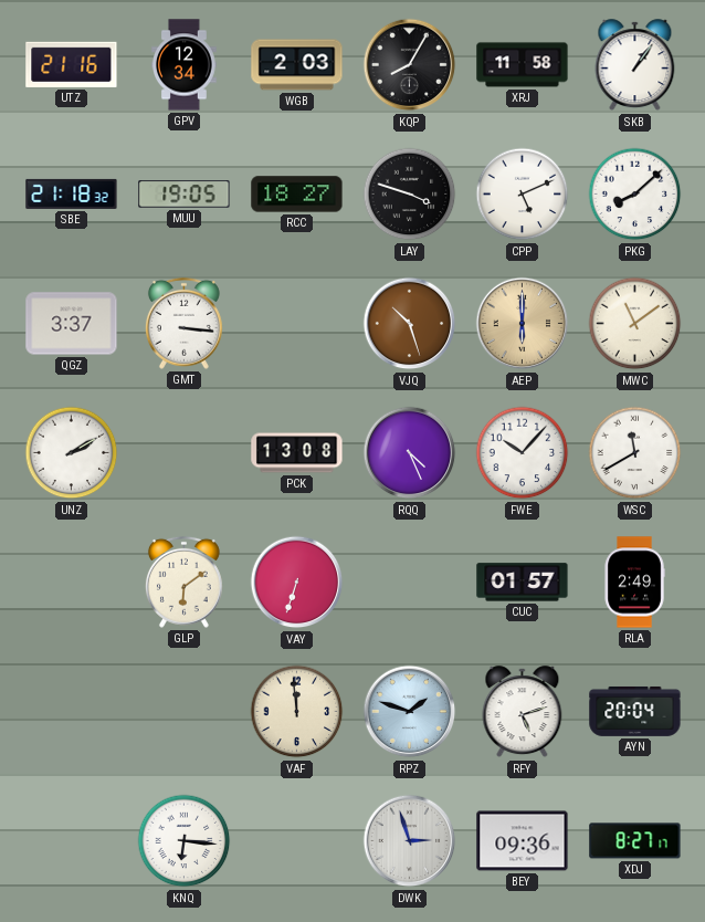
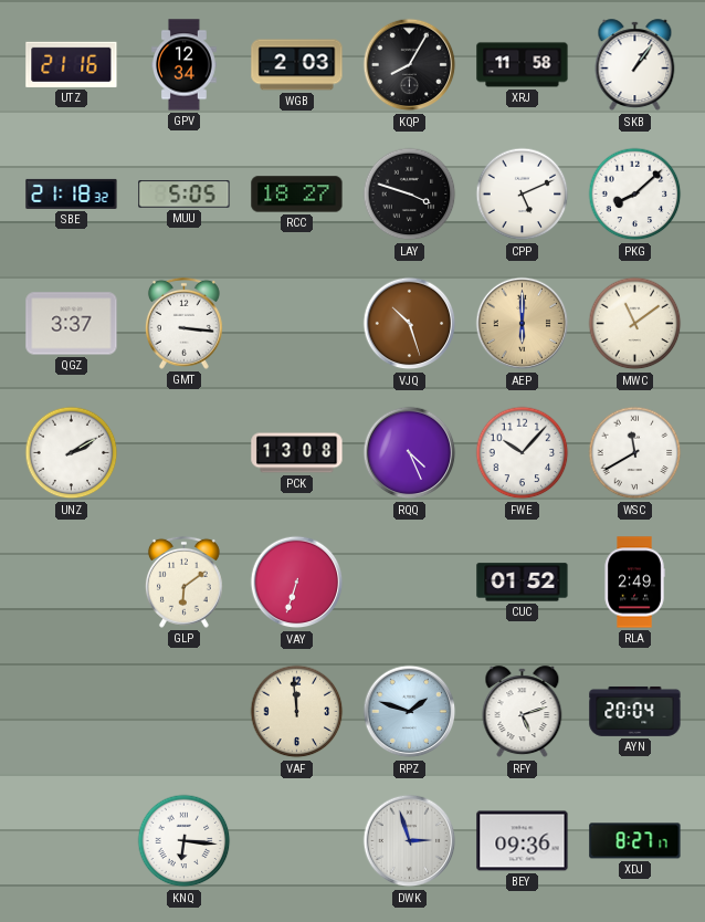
MUU: 19:05 -> 5:05 (185, 195)
CUC: 01:57 -> 01:52 (523, 583)
